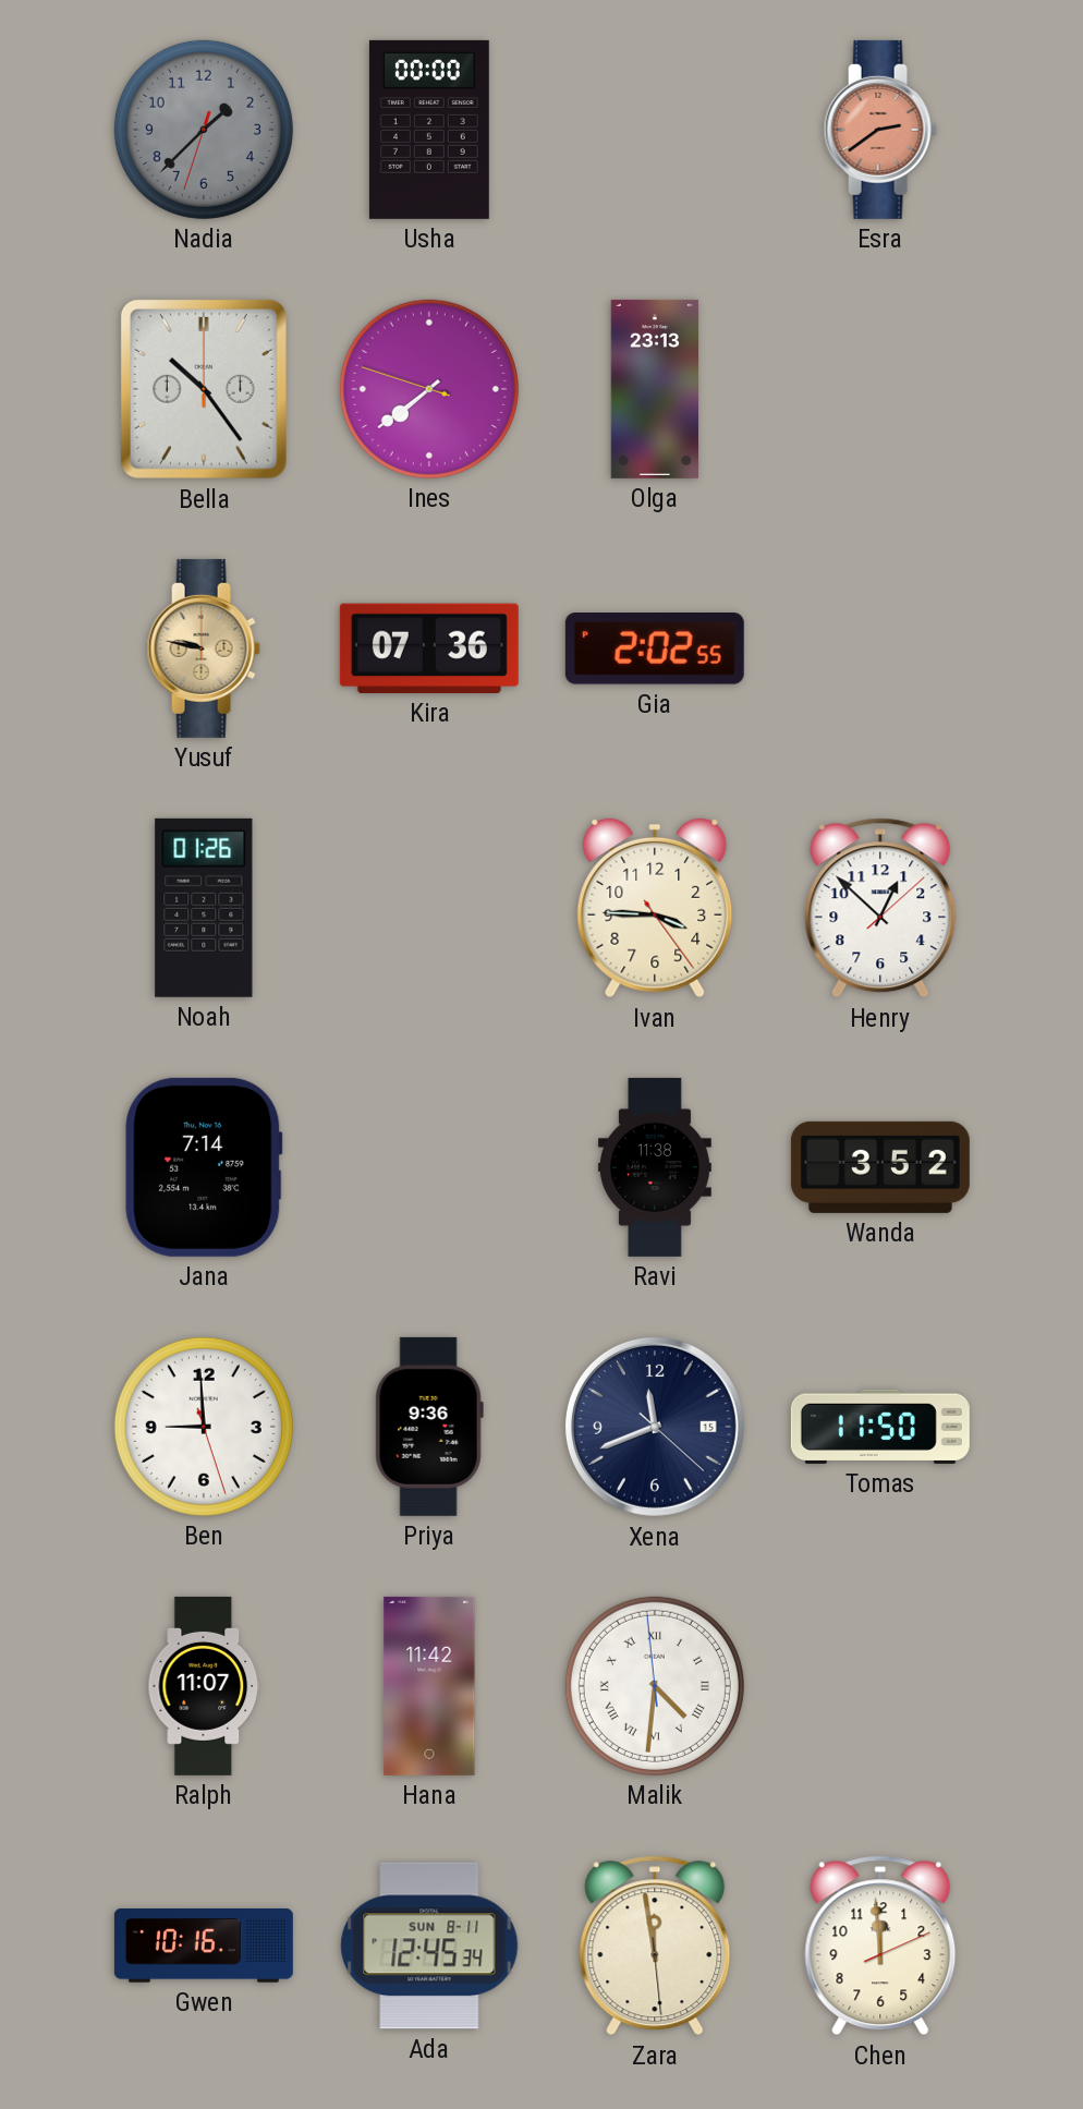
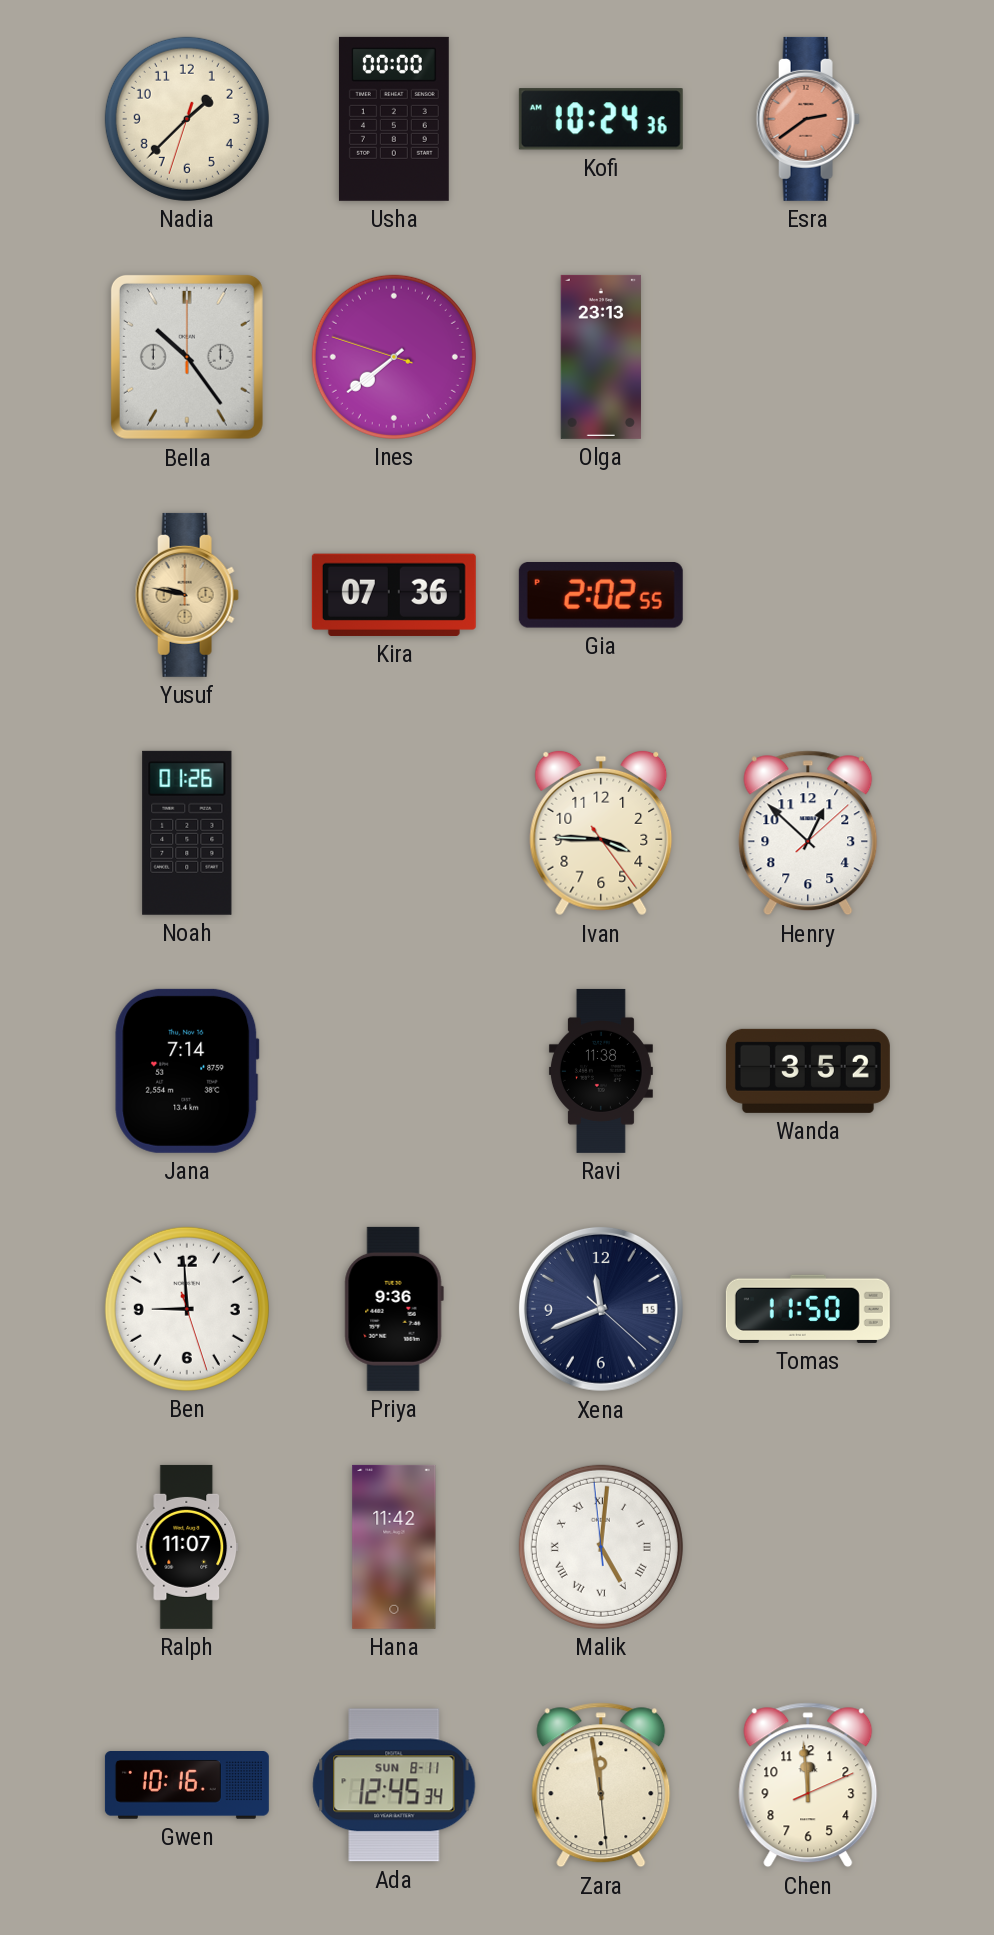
Nadia dial: grey -> cream (187, 119)
Kofi: none -> 10:24 (601, 119)
Malik: 4:30 -> 5:00 (601, 1547)
